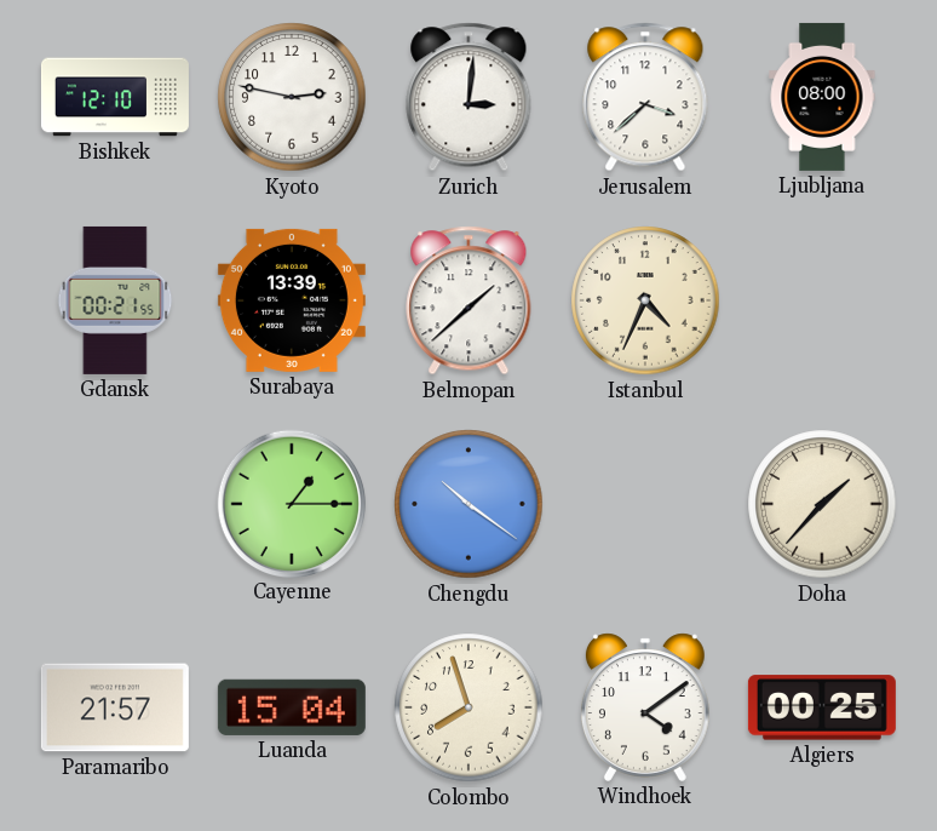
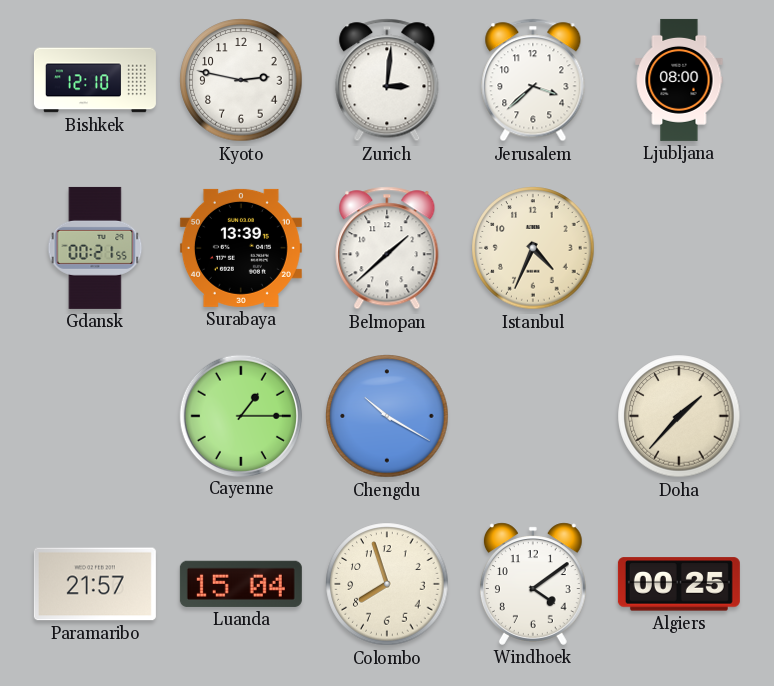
Chengdu: 10:21 -> 10:20 (387, 416)
